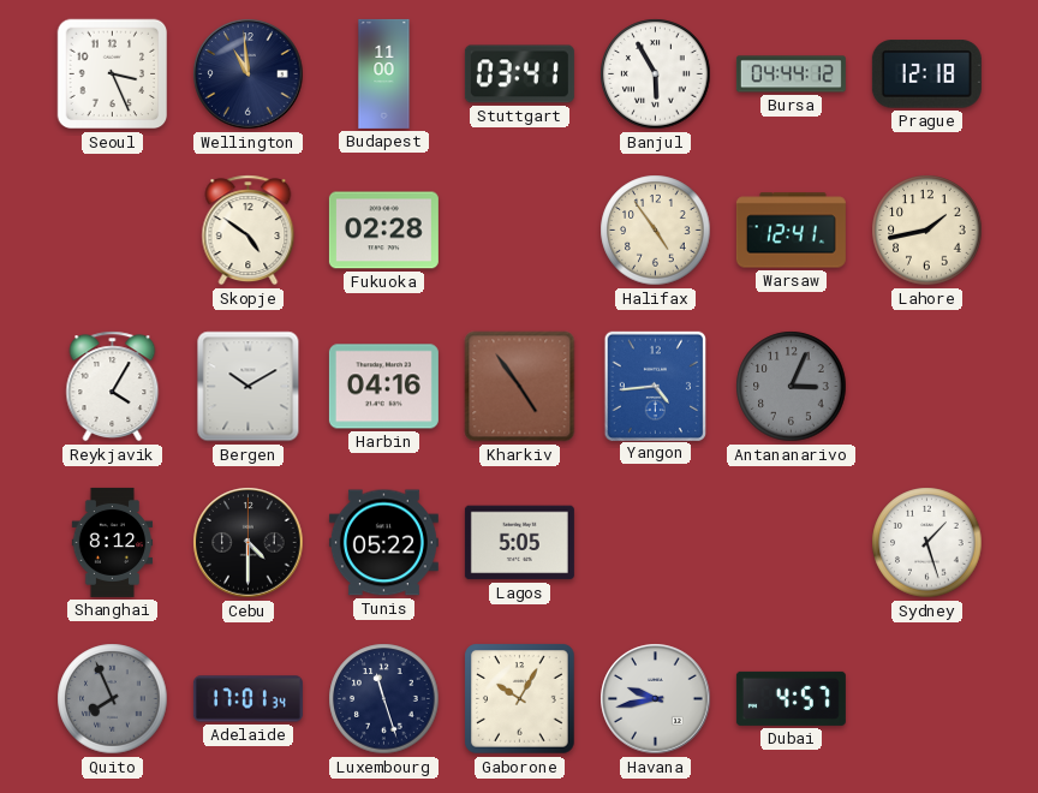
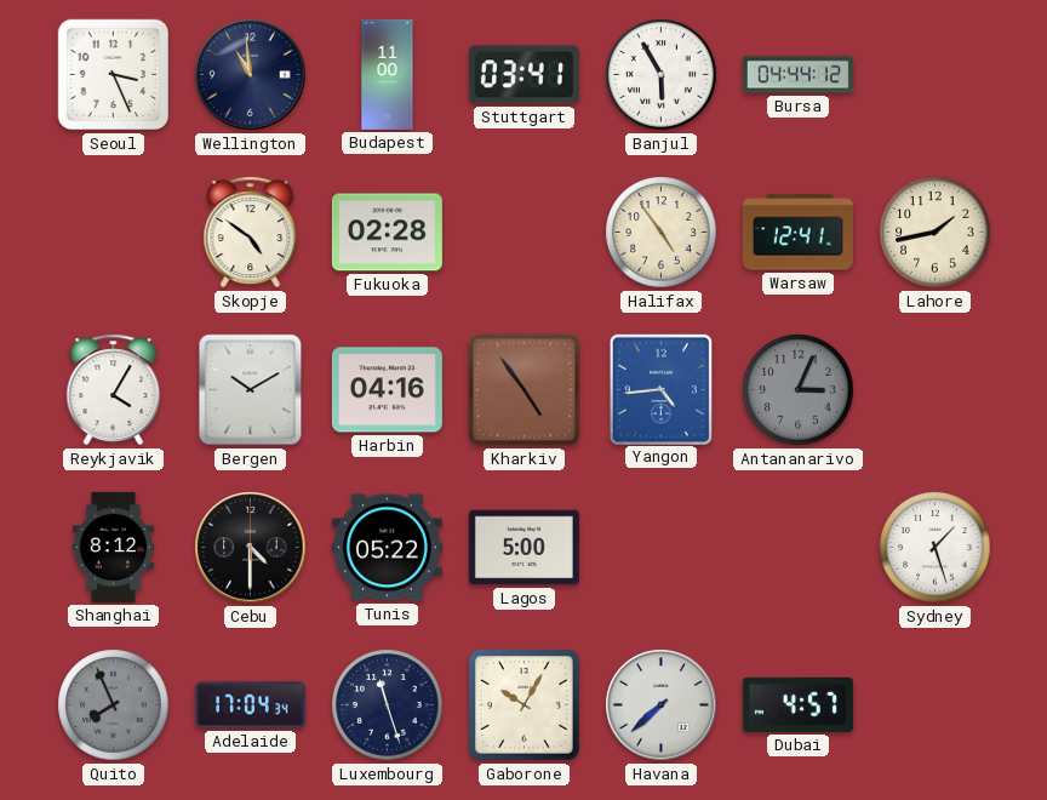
Prague: 12:18 -> none (926, 74)
Lagos: 5:05 -> 5:00 (523, 548)
Adelaide: 17:01 -> 17:04 (250, 705)
Havana: 9:43 -> 7:38 (662, 705)
